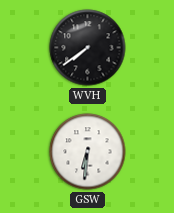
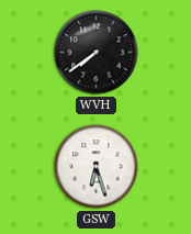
GSW: 6:31 -> 6:27 (97, 167)
